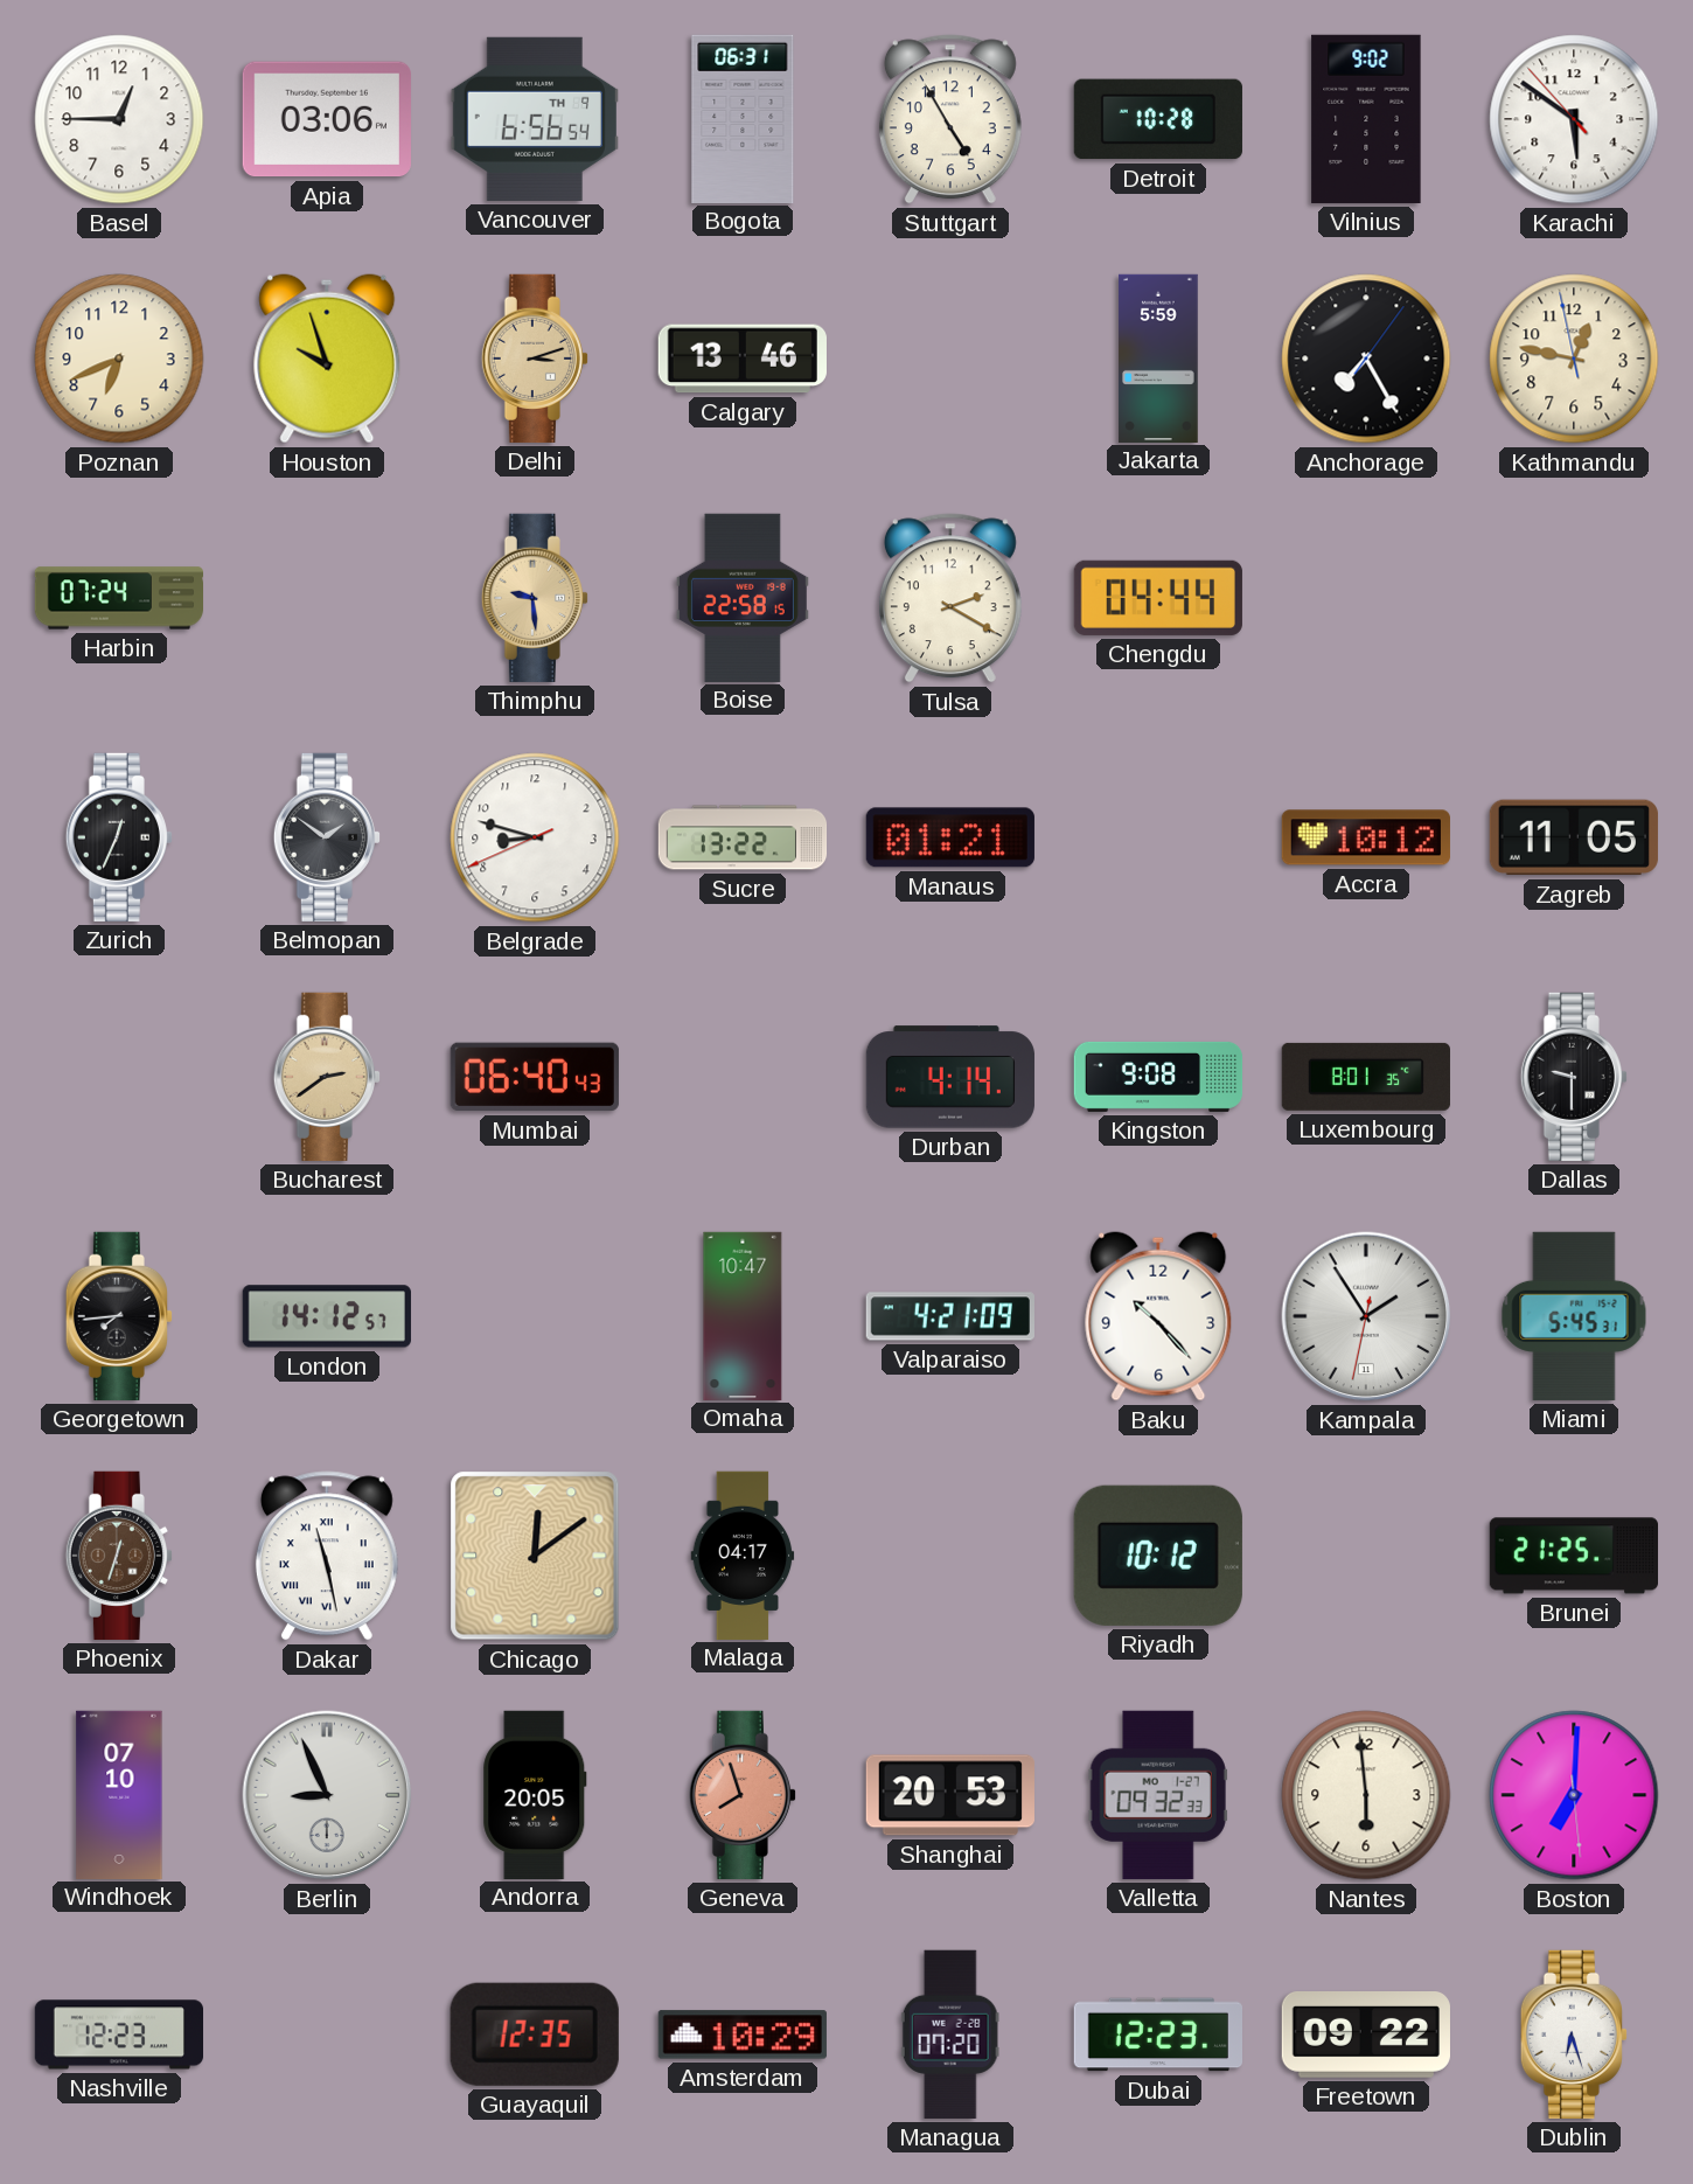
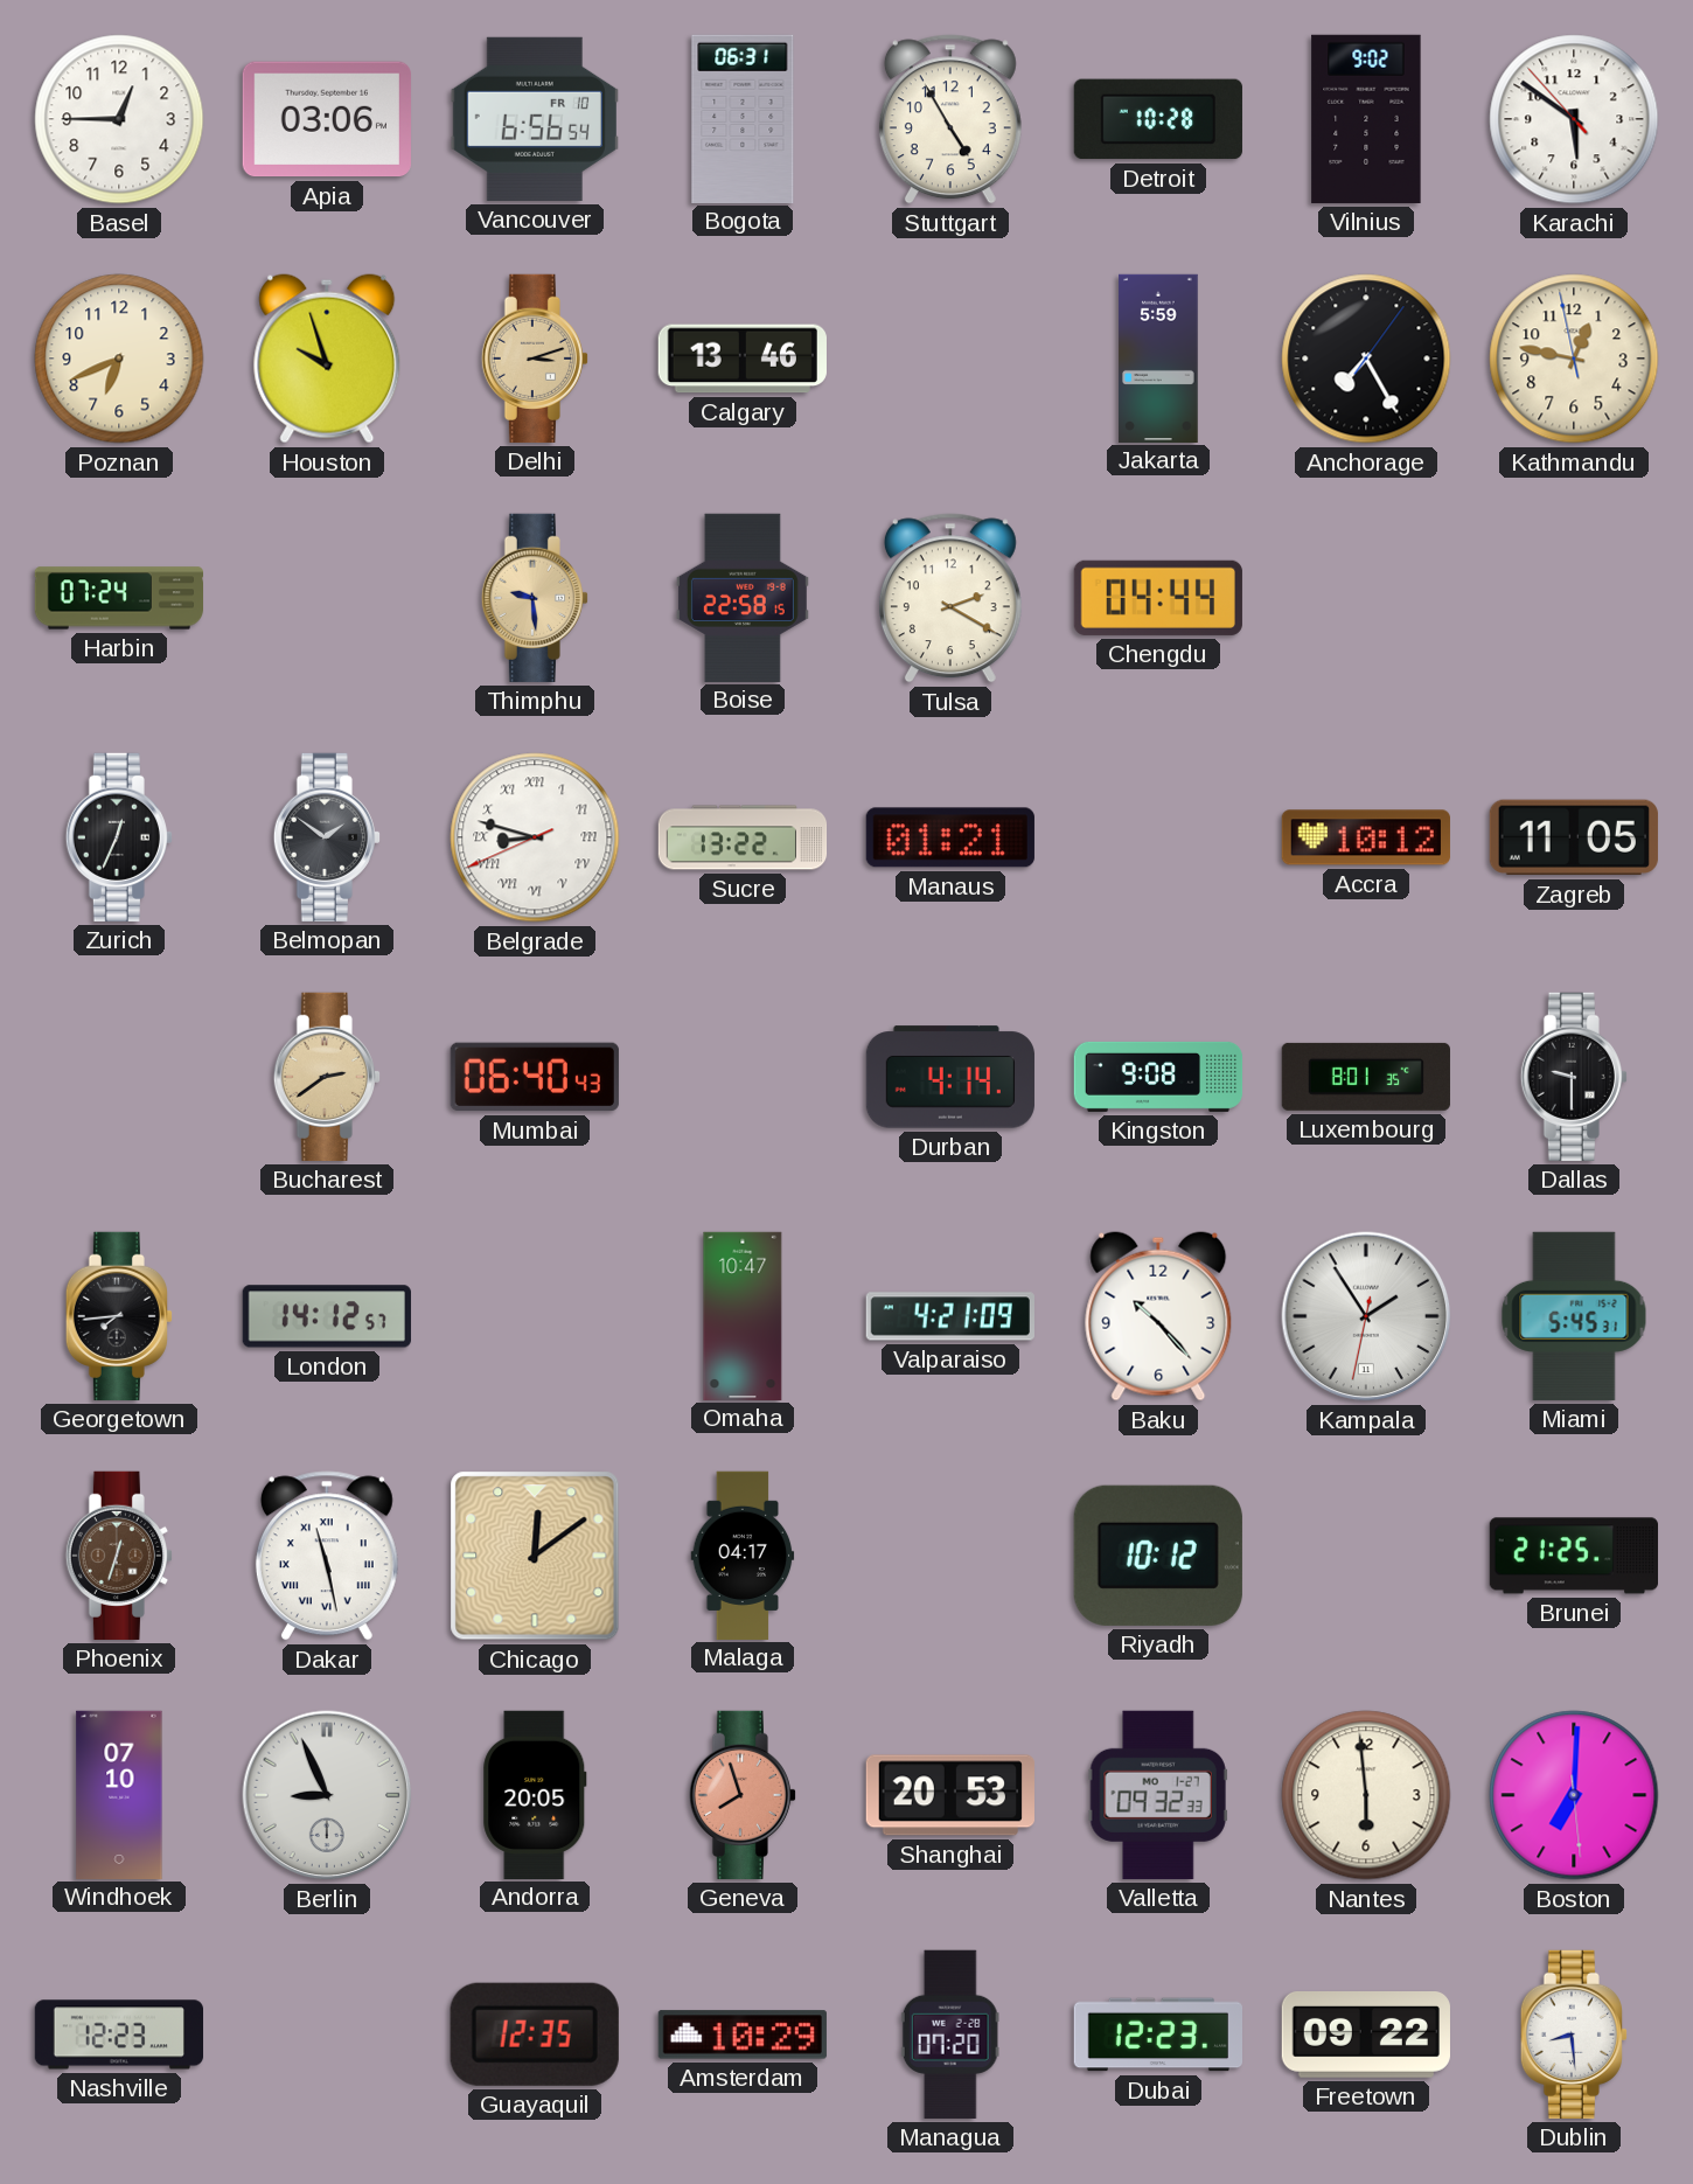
Vancouver date: TH 9 -> FR 10 (535, 119)
Belgrade numerals: Arabic -> Roman (535, 837)
Dublin: 6:27 -> 8:29 (1574, 2035)
